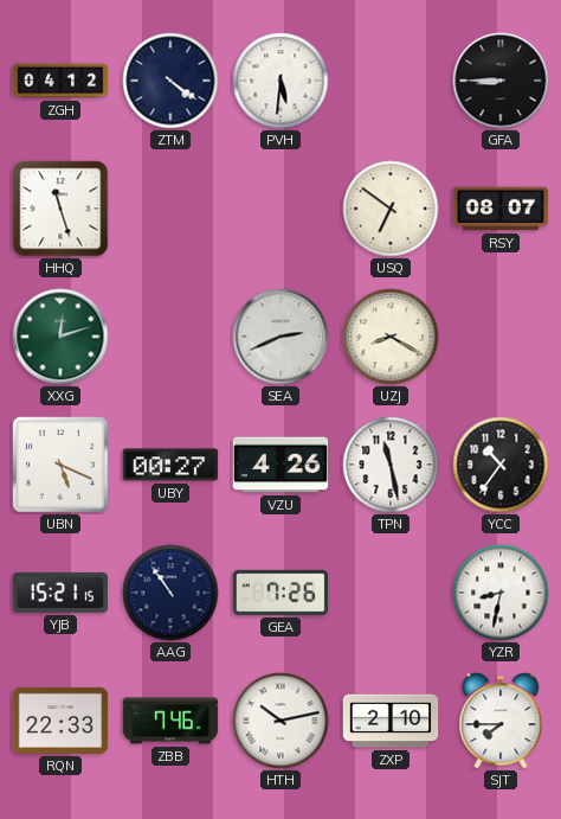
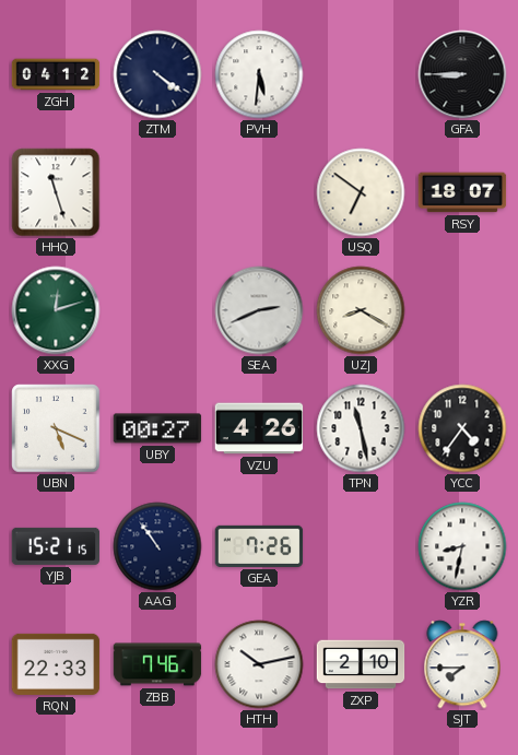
RSY: 08:07 -> 18:07 (462, 192)
YCC: 10:36 -> 4:36 (462, 428)
